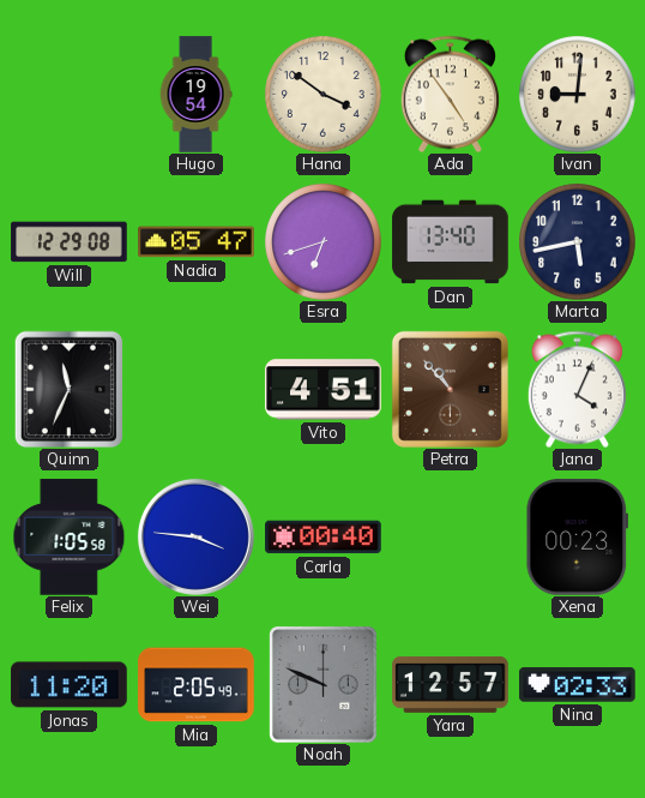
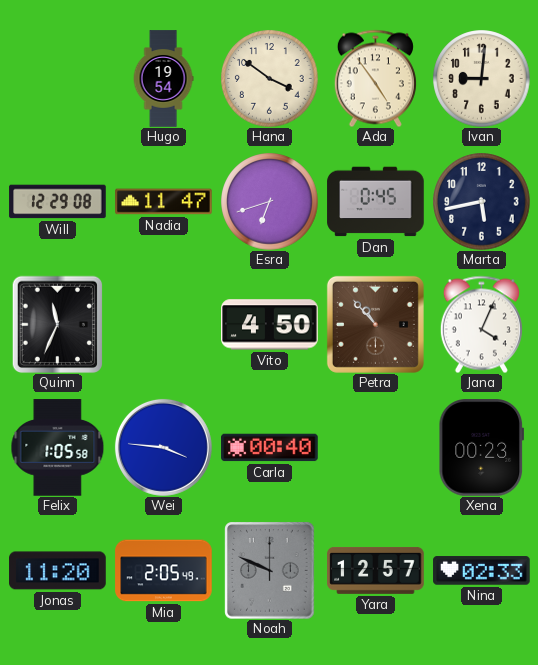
Nadia: 05:47 -> 11:47 (164, 202)
Dan: 13:40 -> 0:45 (376, 202)
Vito: 4:51 -> 4:50 (270, 325)
